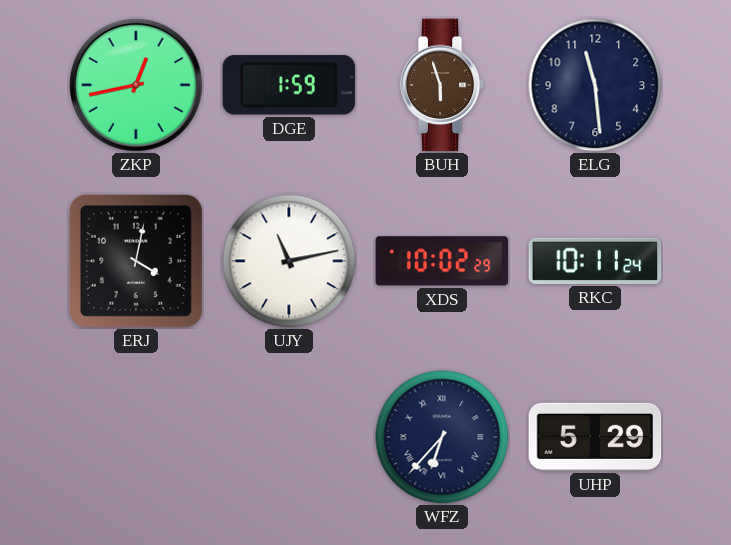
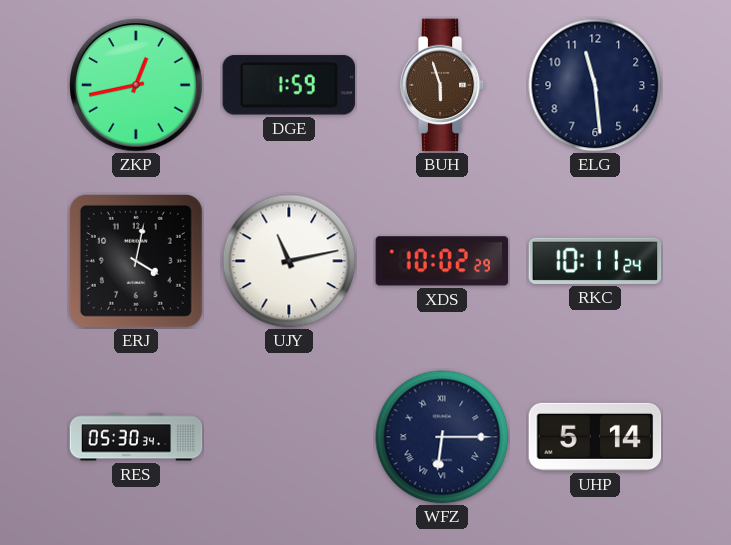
RES: none -> 05:30 (136, 437)
WFZ: 6:37 -> 6:15 (442, 437)
UHP: 5:29 -> 5:14 (595, 437)
